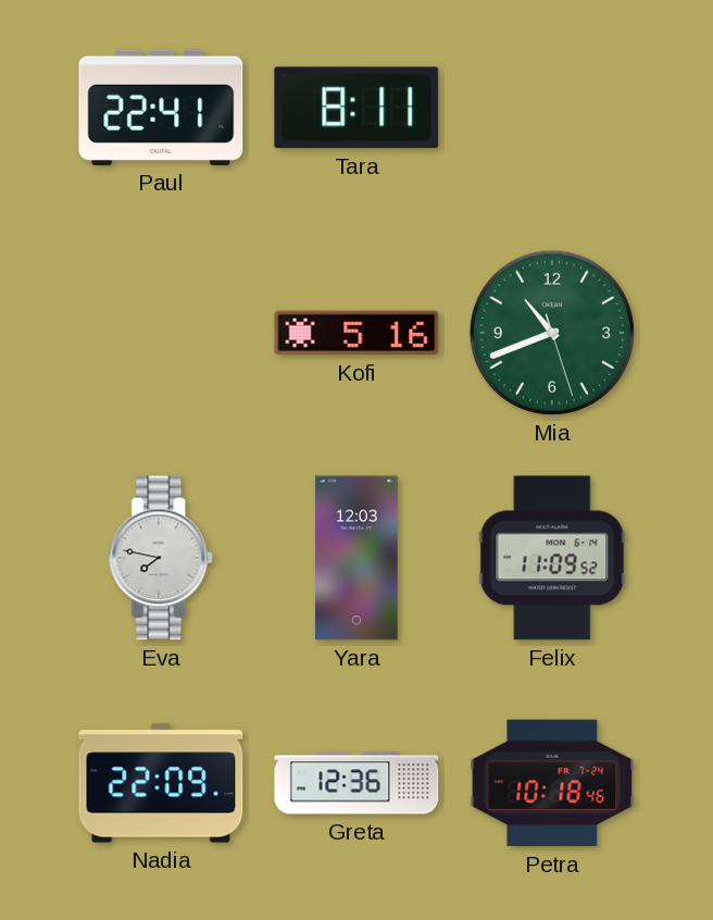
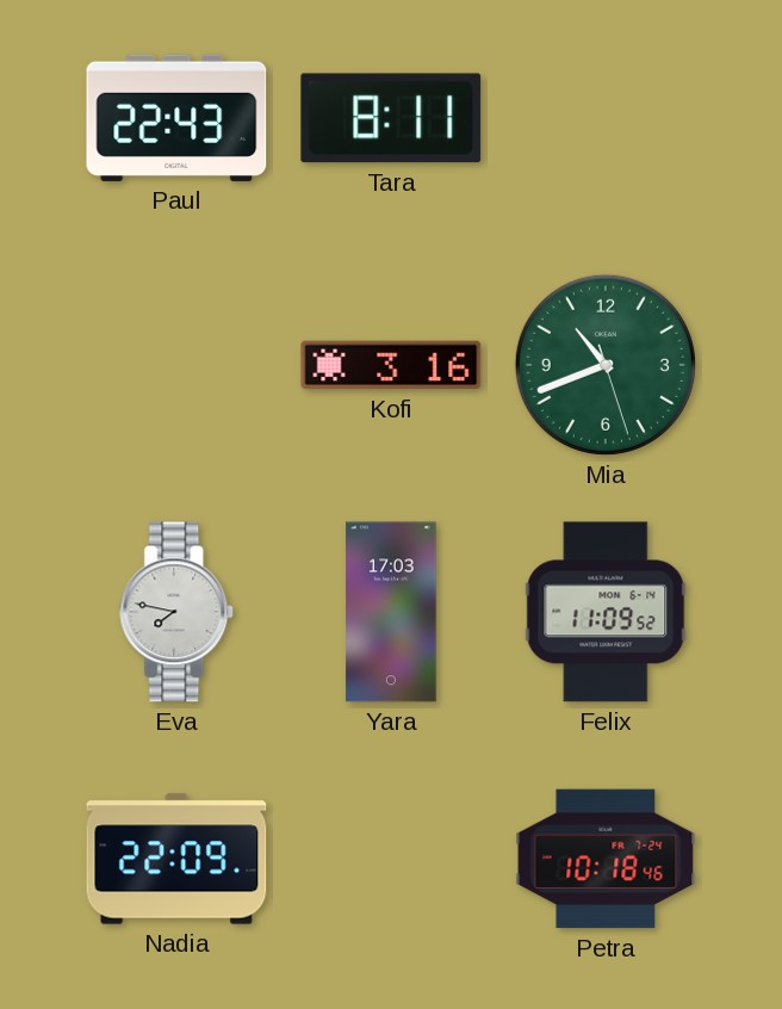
Paul: 22:41 -> 22:43 (176, 118)
Kofi: 5:16 -> 3:16 (391, 365)
Yara: 12:03 -> 17:03 (391, 612)
Greta: 12:36 -> none (356, 783)
